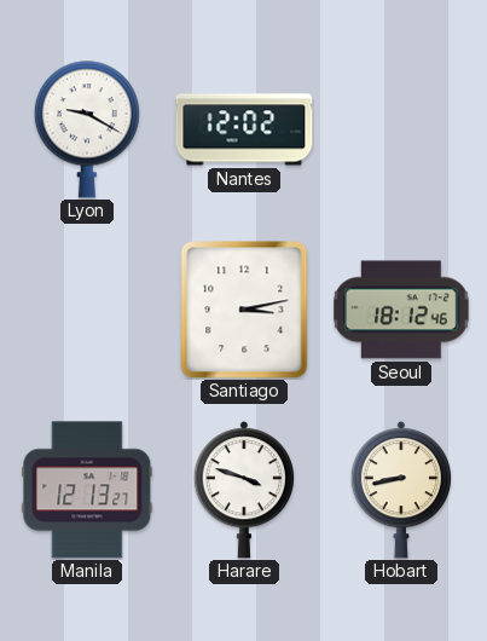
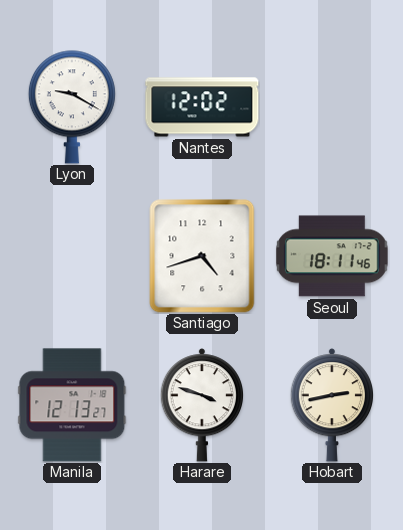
Santiago: 3:13 -> 4:42 (202, 256)
Seoul: 18:12 -> 18:11 (333, 256)
Hobart: 8:43 -> 2:43 (331, 405)
